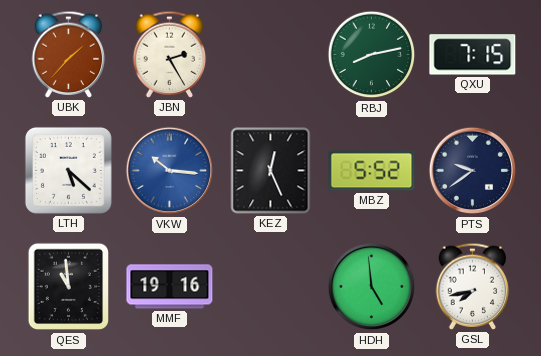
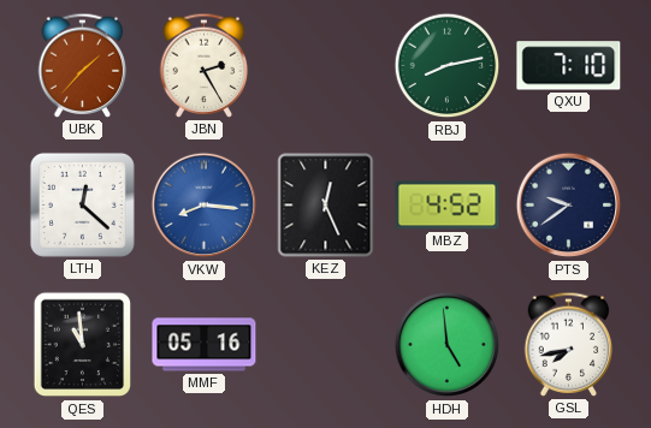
QXU: 7:15 -> 7:10 (569, 66)
LTH: 5:22 -> 12:22 (82, 204)
VKW: 10:16 -> 8:16 (205, 206)
MBZ: 5:52 -> 4:52 (448, 206)
MMF: 19:16 -> 05:16 (205, 345)
